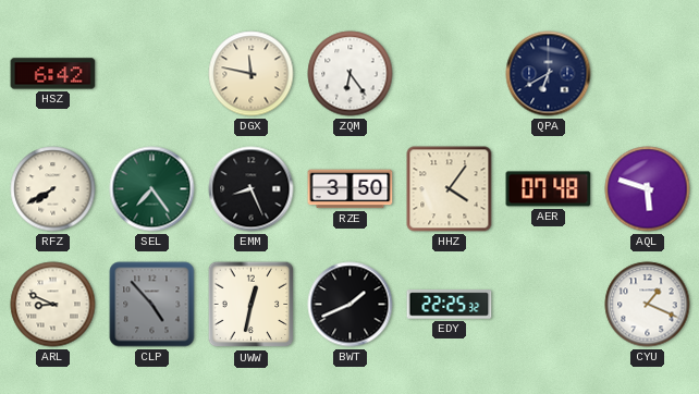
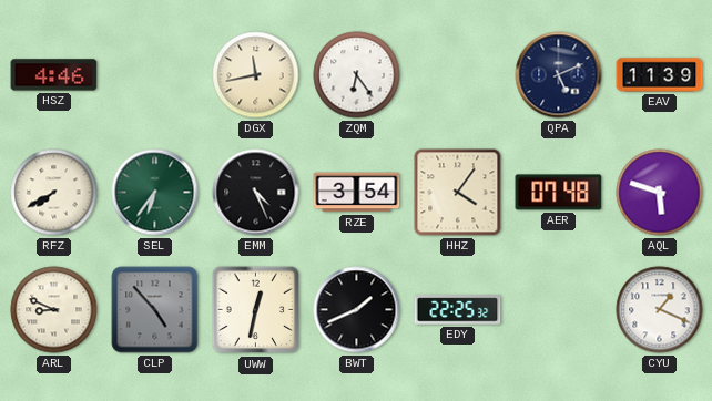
HSZ: 6:42 -> 4:46 (54, 75)
DGX: 11:47 -> 11:43 (256, 75)
QPA: 6:40 -> 5:11 (559, 75)
EAV: none -> 11:39 (660, 75)
SEL: 7:24 -> 6:36 (155, 193)
EMM: 8:26 -> 4:26 (256, 193)
RZE: 3:50 -> 3:54 (357, 193)
